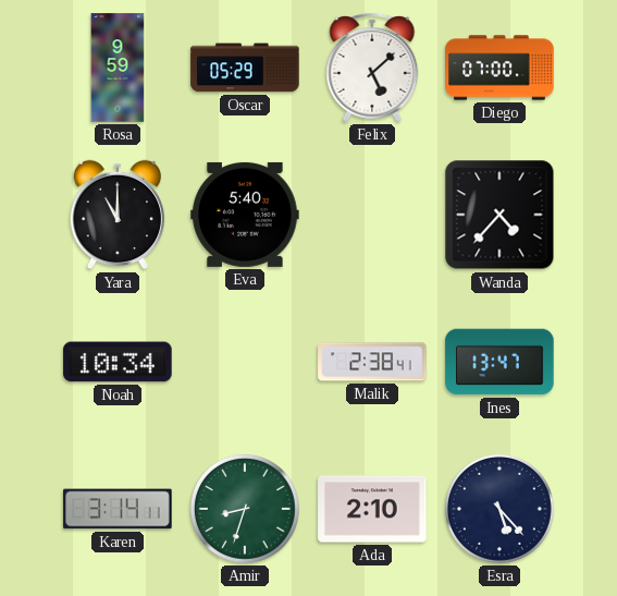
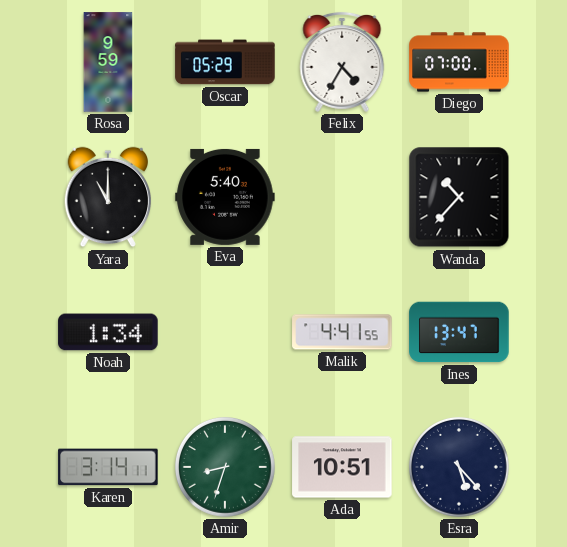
Felix: 5:08 -> 4:35 (342, 62)
Wanda: 4:37 -> 10:37 (459, 197)
Noah: 10:34 -> 1:34 (108, 332)
Malik: 2:38 -> 4:41 (342, 332)
Ada: 2:10 -> 10:51 (342, 467)
